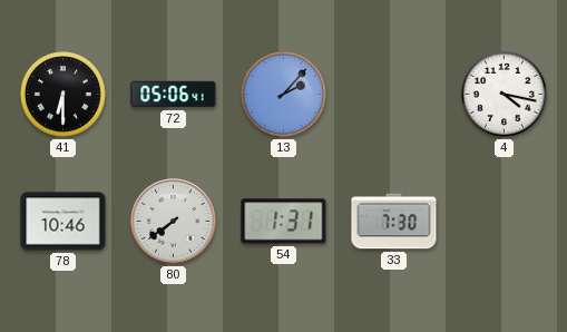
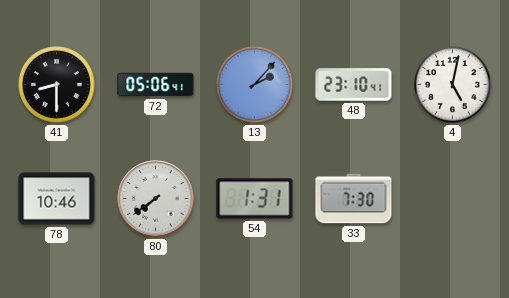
41: 6:30 -> 8:30 (57, 85)
48: none -> 23:10 (354, 85)
4: 4:17 -> 5:02 (453, 85)
